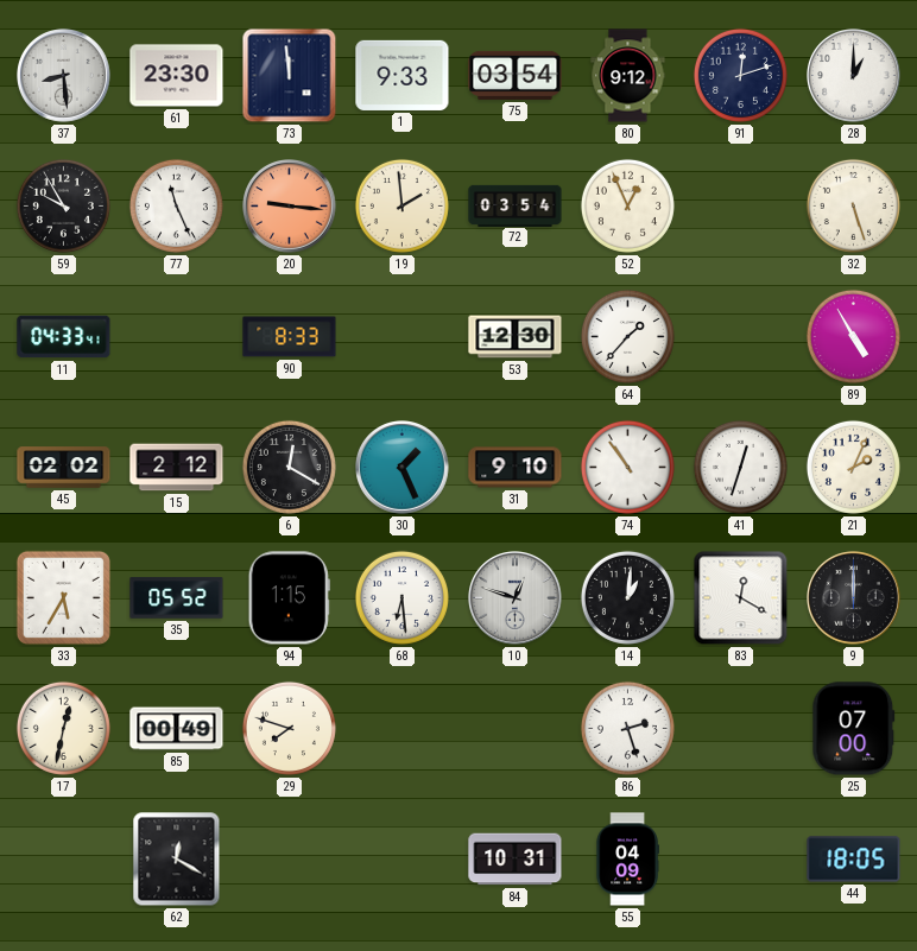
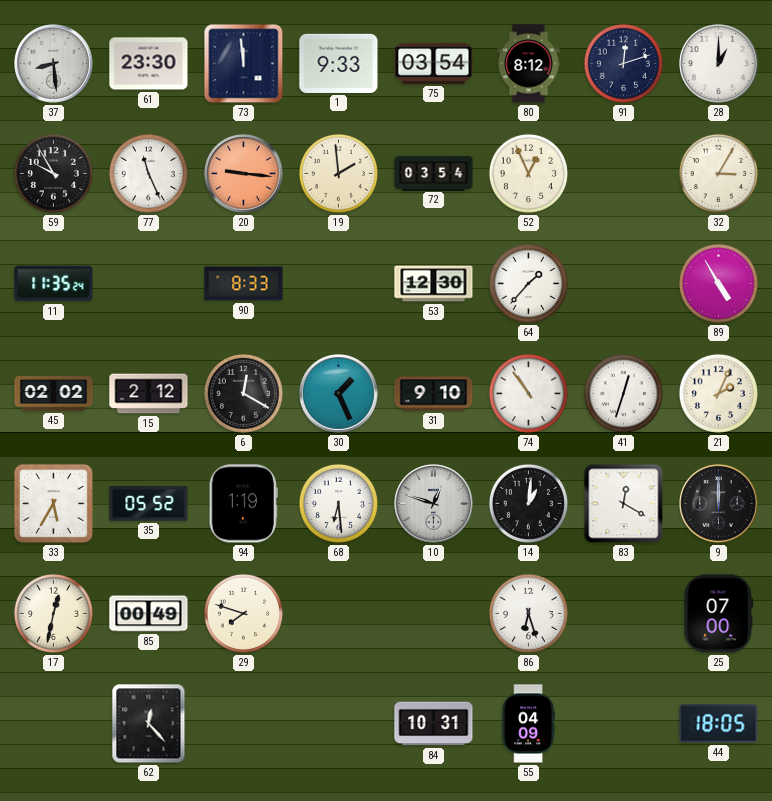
80: 9:12 -> 8:12 (529, 64)
32: 5:27 -> 3:05 (718, 173)
11: 04:33 -> 11:35 (54, 284)
94: 1:15 -> 1:19 (243, 504)
86: 2:27 -> 6:27 (528, 613)
62: 12:20 -> 12:23 (149, 724)
